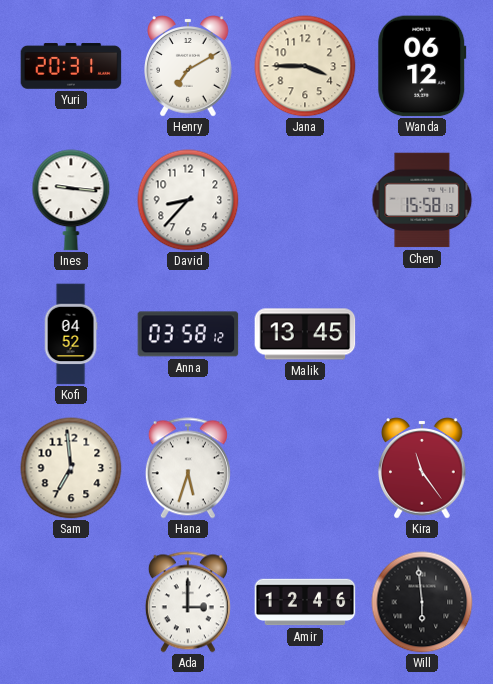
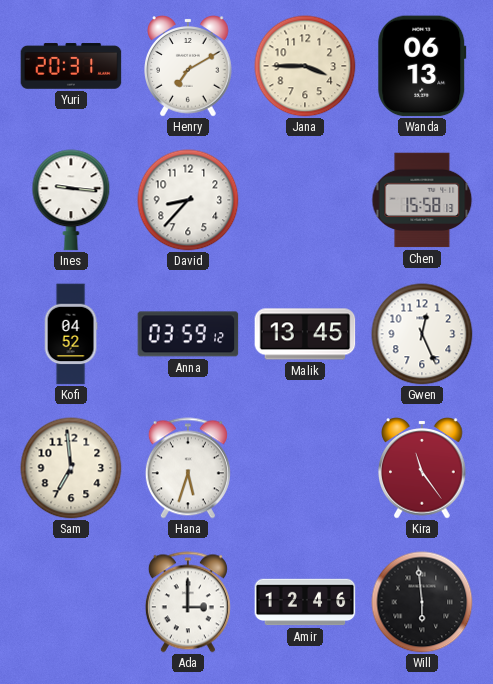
Wanda: 06:12 -> 06:13 (422, 66)
Anna: 03:58 -> 03:59 (188, 334)
Gwen: none -> 12:26 (422, 334)
